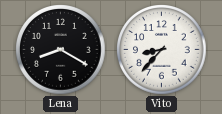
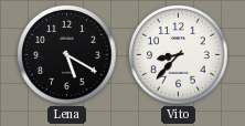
Lena: 8:20 -> 5:20 (67, 55)
